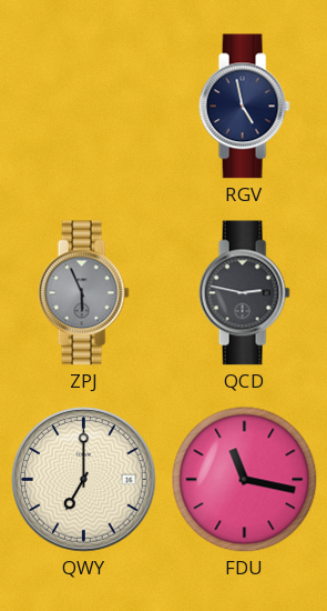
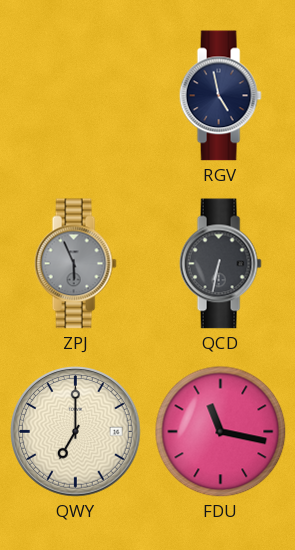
QCD: 2:47 -> 6:32 (220, 264)
